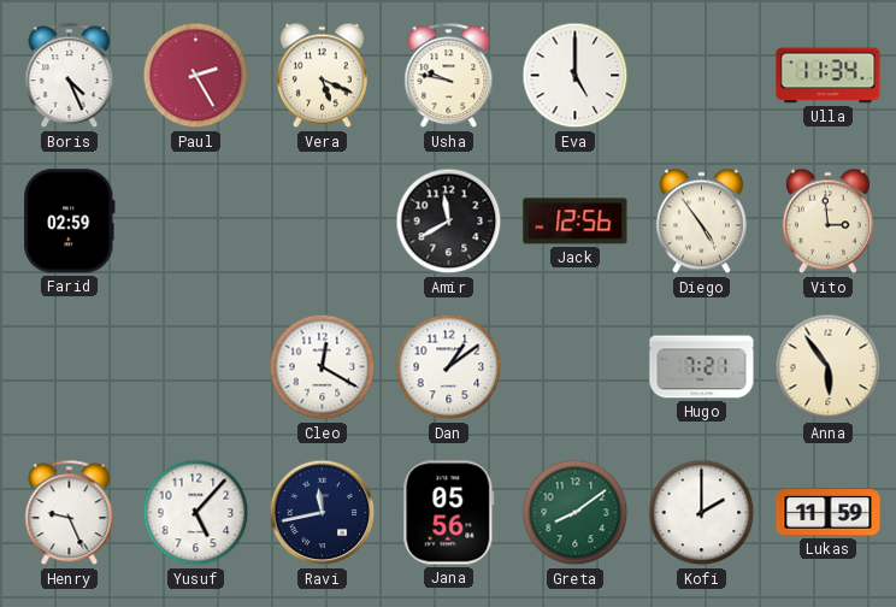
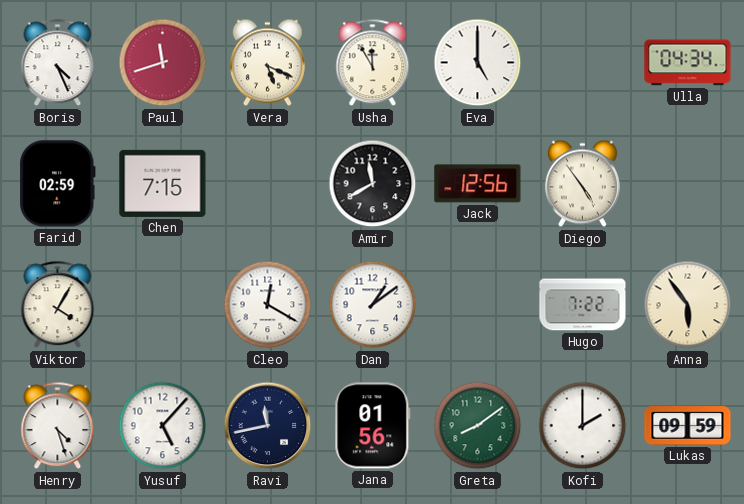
Paul: 2:25 -> 11:42 (163, 63)
Usha: 9:47 -> 11:55 (373, 63)
Ulla: 11:34 -> 04:34 (688, 63)
Chen: none -> 7:15 (163, 183)
Vito: 2:59 -> none (827, 222)
Viktor: none -> 4:05 (58, 305)
Hugo: 7:21 -> 7:22 (583, 305)
Henry: 9:26 -> 4:27 (58, 426)
Jana: 05:56 -> 01:56 (373, 426)
Lukas: 11:59 -> 09:59 (688, 426)
